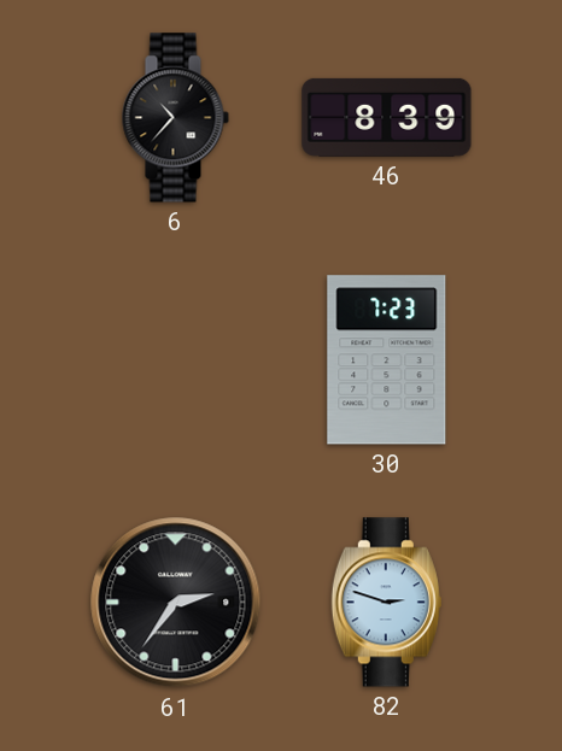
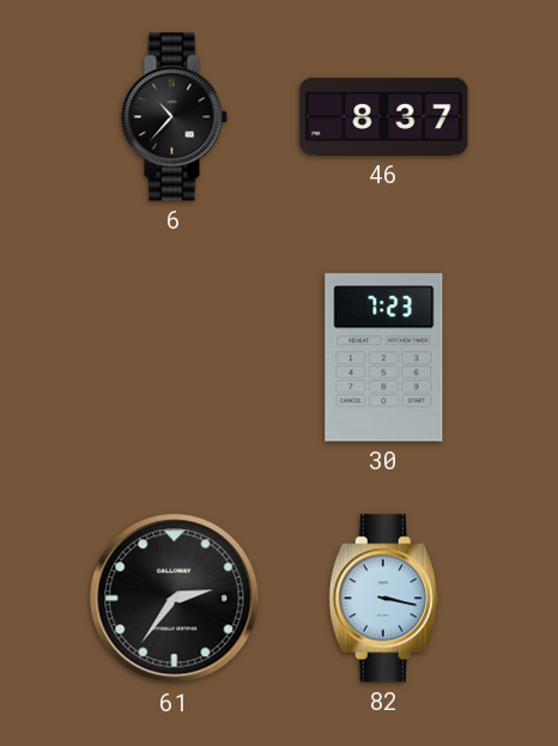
46: 8:39 -> 8:37 (384, 116)
82: 2:48 -> 3:17 (383, 599)
